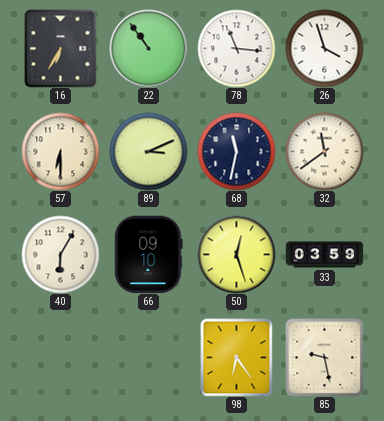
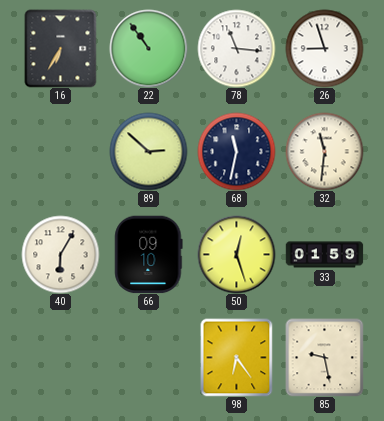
26: 3:57 -> 8:57 (324, 48)
57: 6:30 -> none (60, 151)
89: 3:11 -> 2:52 (148, 151)
32: 11:39 -> 11:31 (324, 151)
33: 03:59 -> 01:59 (324, 255)
